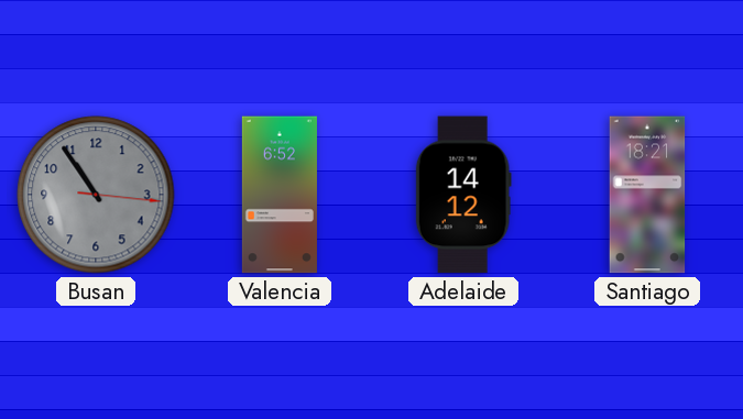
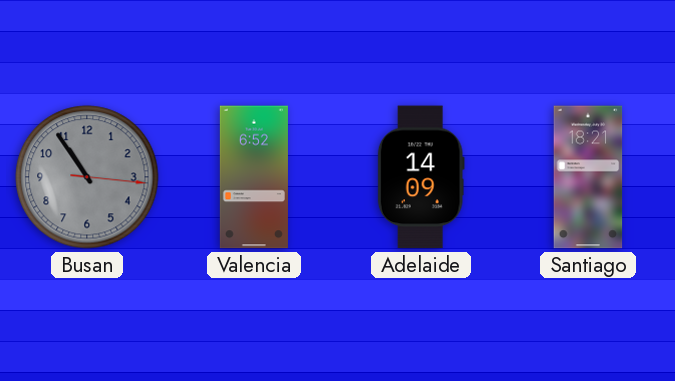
Adelaide: 14:12 -> 14:09 (421, 177)
